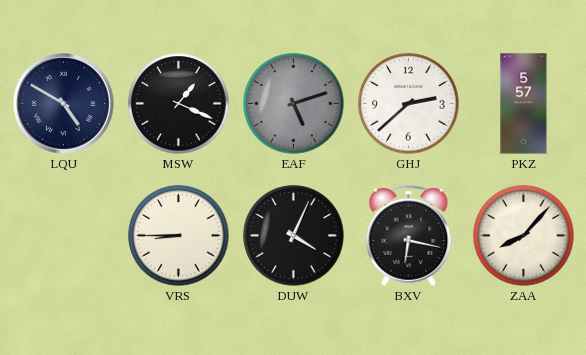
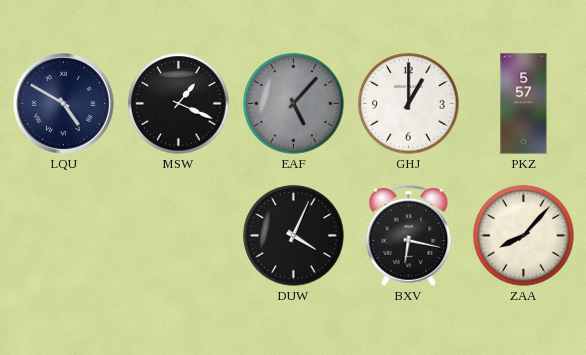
EAF: 5:12 -> 5:07 (294, 104)
GHJ: 2:38 -> 1:00 (409, 104)
VRS: 8:45 -> none (179, 236)
